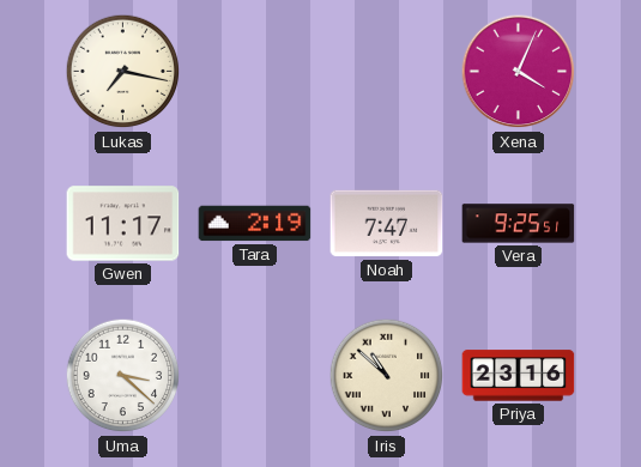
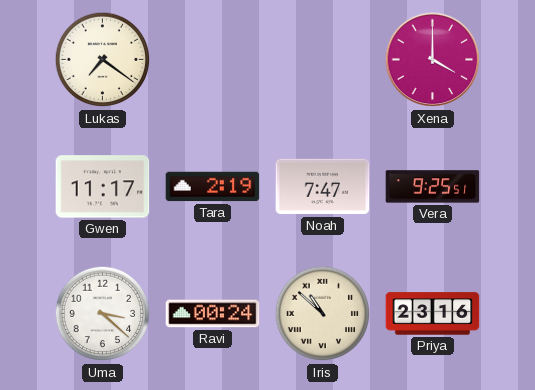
Lukas: 7:17 -> 7:21 (103, 60)
Xena: 4:04 -> 4:00 (433, 60)
Ravi: none -> 00:24 (213, 314)
